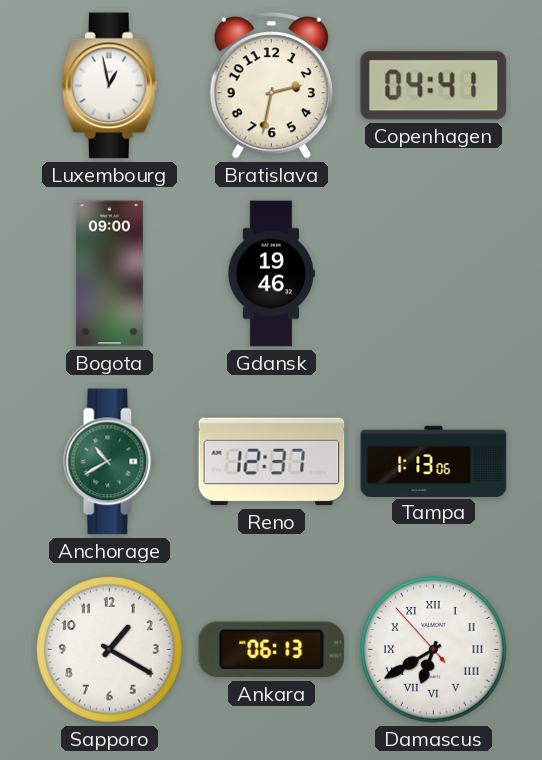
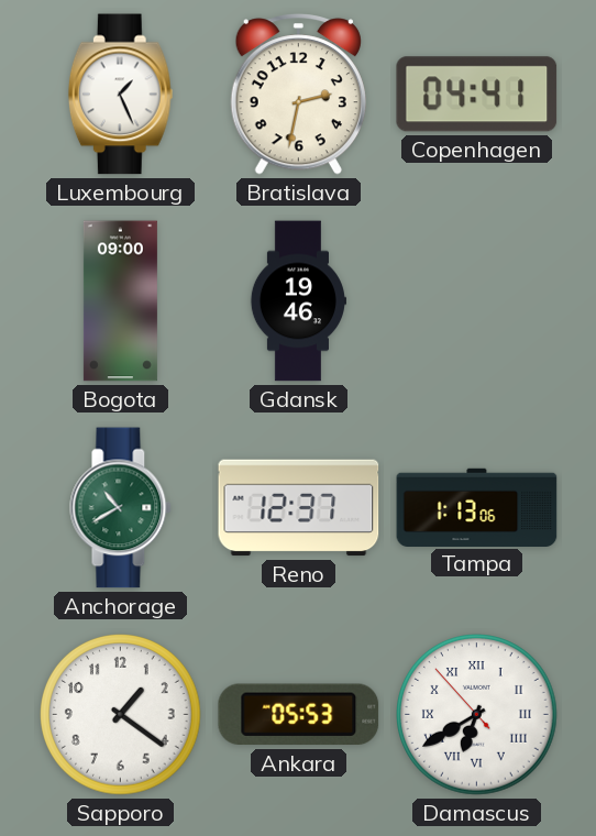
Luxembourg: 12:58 -> 1:26 (120, 95)
Sapporo: 1:20 -> 1:21 (121, 715)
Ankara: 06:13 -> 05:53 (299, 715)
